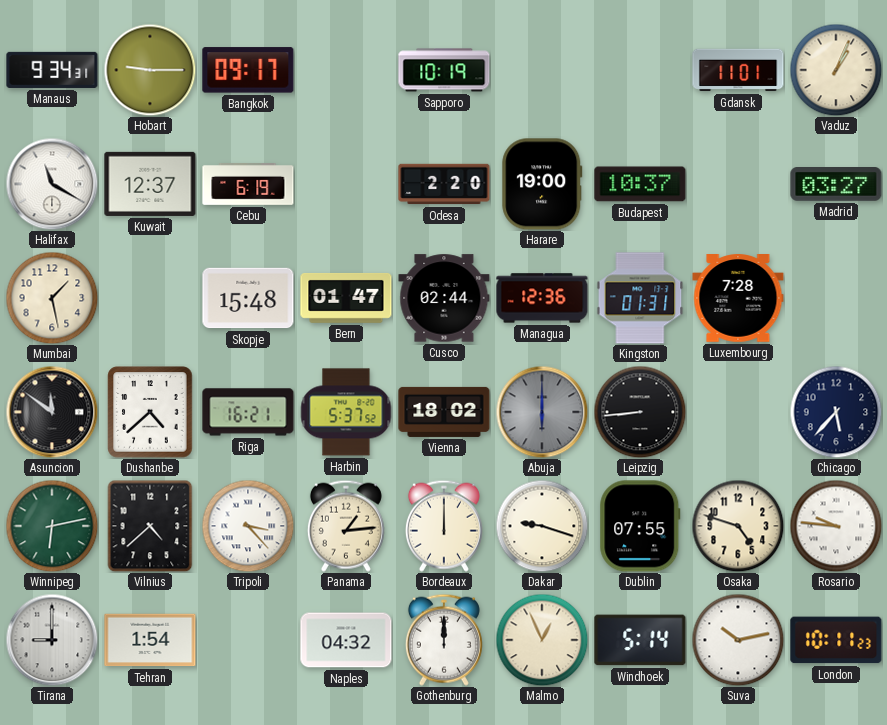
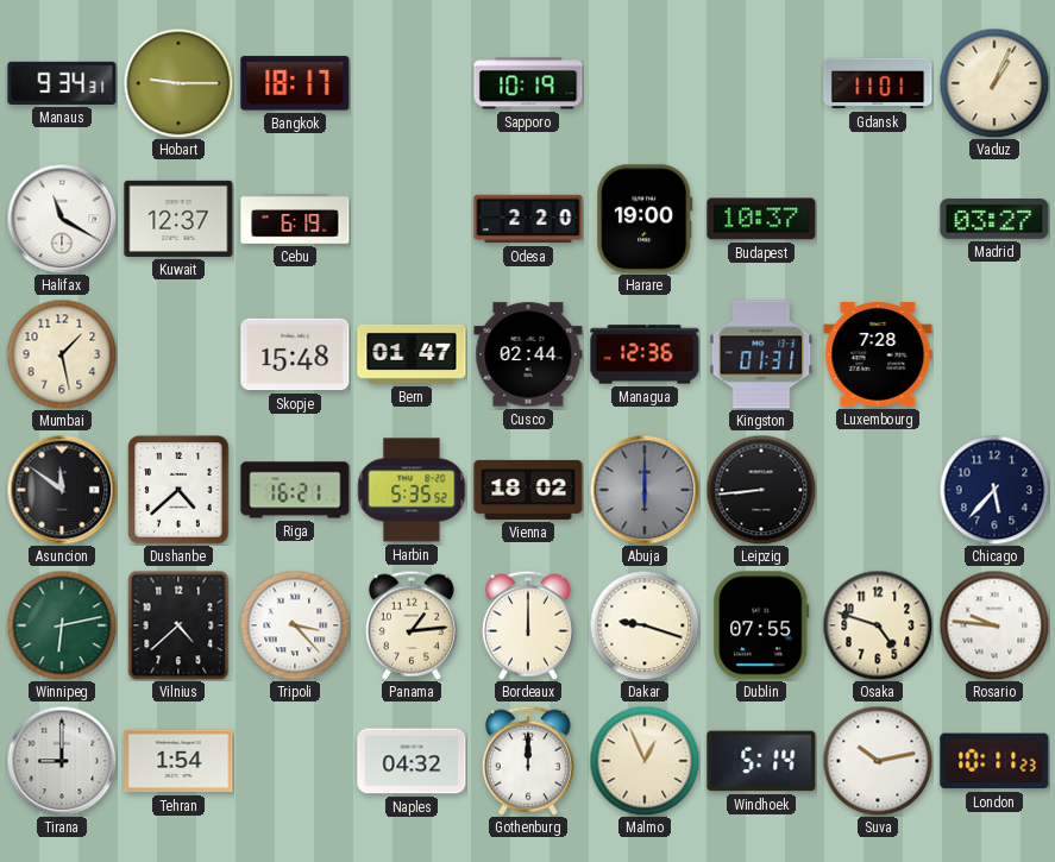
Bangkok: 09:17 -> 18:17 (295, 83)
Harbin: 5:37 -> 5:35 (412, 490)
